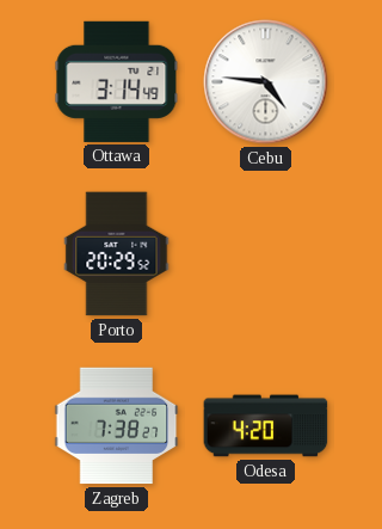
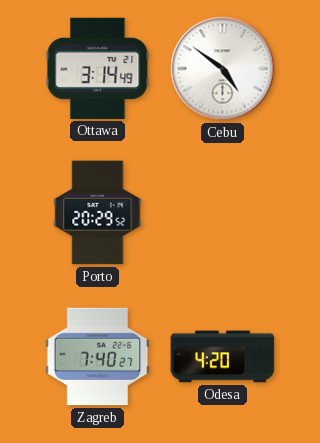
Cebu: 4:46 -> 4:51 (223, 69)
Zagreb: 7:38 -> 7:40 (98, 357)
